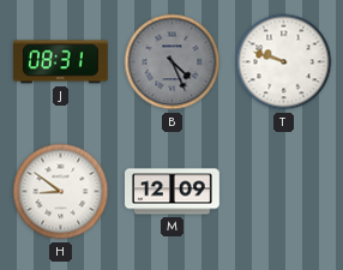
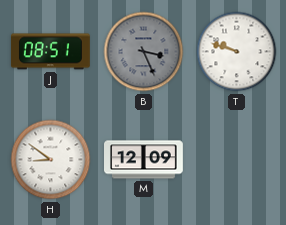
J: 08:31 -> 08:51 (50, 52)
B: 4:26 -> 3:26 (144, 52)
